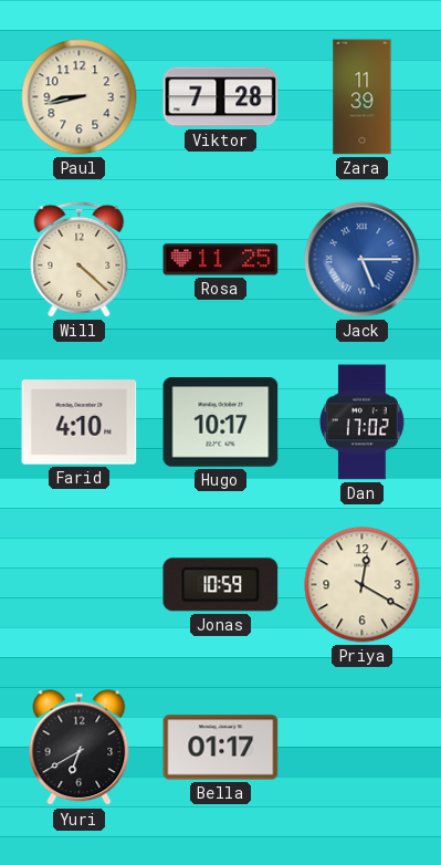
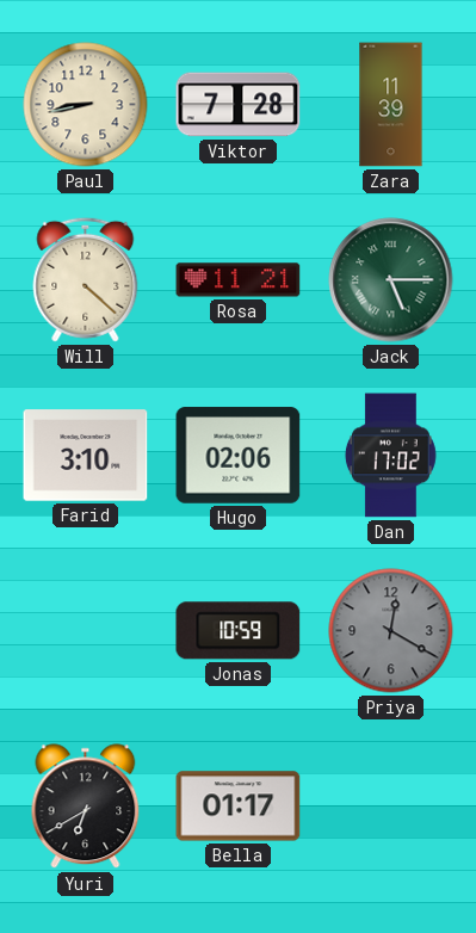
Rosa: 11:25 -> 11:21 (239, 280)
Jack dial: blue -> green (391, 280)
Farid: 4:10 -> 3:10 (86, 456)
Hugo: 10:17 -> 02:06 (239, 456)
Priya dial: cream -> grey (391, 631)
